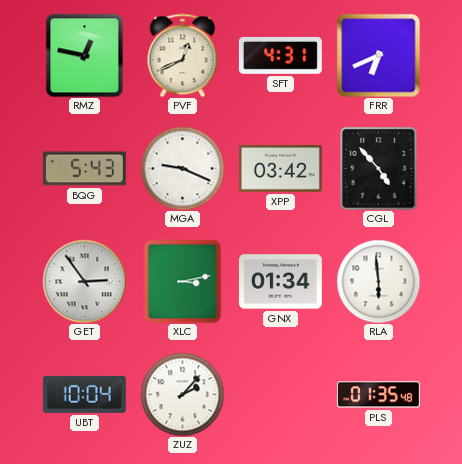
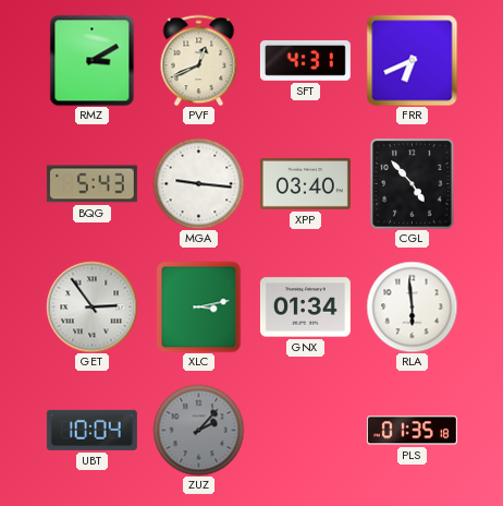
RMZ: 12:47 -> 3:10 (93, 60)
MGA: 9:19 -> 9:16 (198, 183)
XPP: 03:42 -> 03:40 (305, 183)
ZUZ dial: white -> grey (198, 430)
PLS: 01:35:48 -> 01:35:18 (412, 431)
